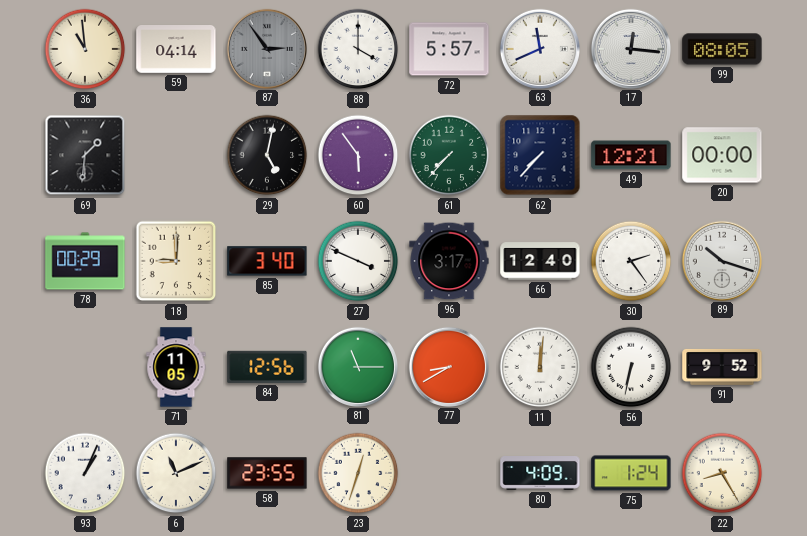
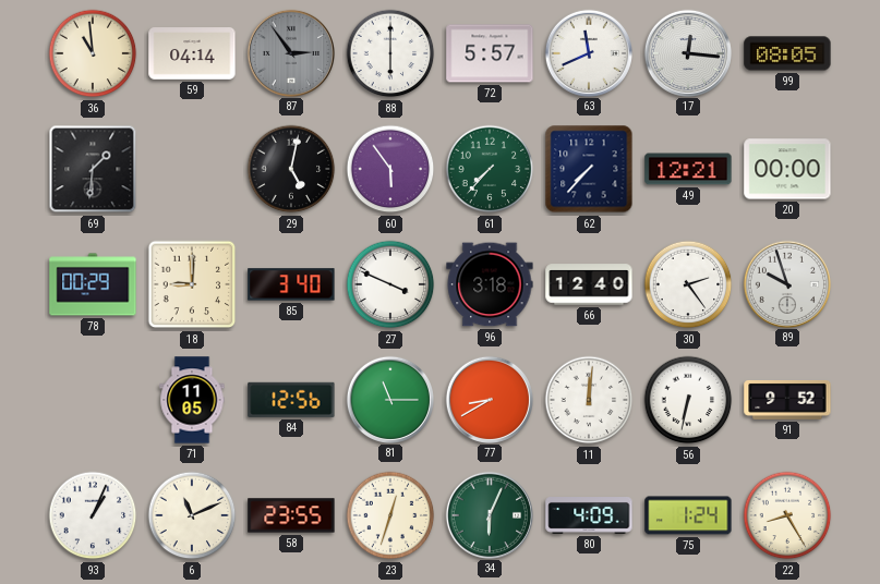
88: 4:00 -> 6:00 (390, 53)
96: 3:17 -> 3:18 (490, 284)
89: 10:18 -> 9:57 (786, 283)
34: none -> 6:04 (489, 514)
